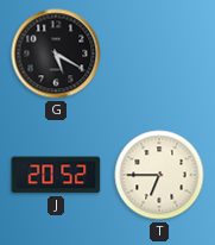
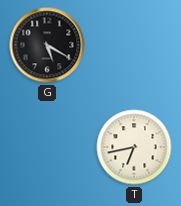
J: 20:52 -> none (56, 175)
T: 6:45 -> 6:43 (134, 147)
